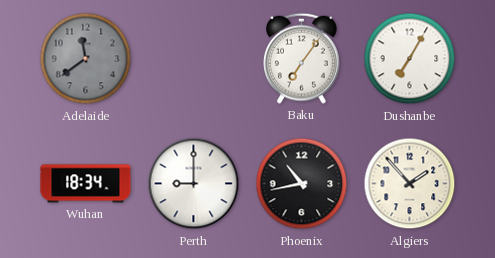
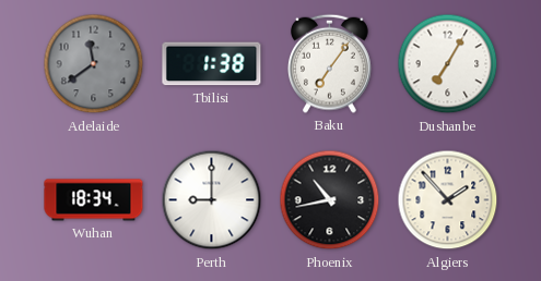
Tbilisi: none -> 1:38 (212, 64)
